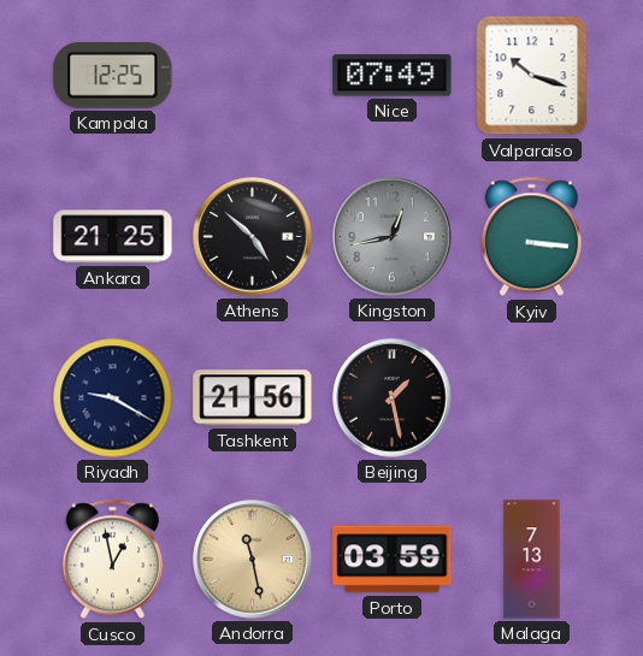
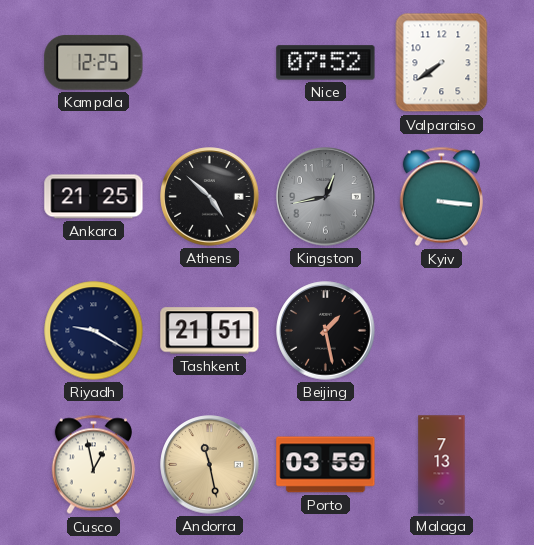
Nice: 07:49 -> 07:52 (326, 63)
Valparaiso: 10:18 -> 7:39 (442, 63)
Tashkent: 21:56 -> 21:51 (210, 331)
